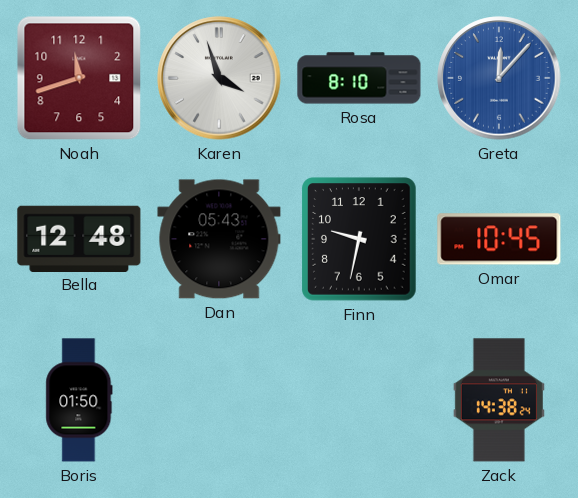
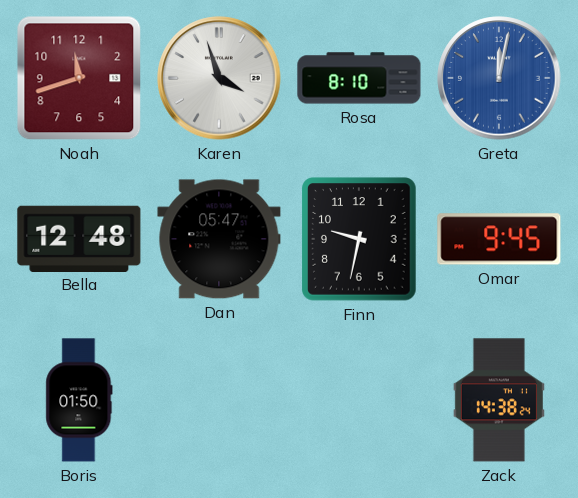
Greta: 12:07 -> 12:02 (499, 78)
Dan: 05:43 -> 05:47 (219, 239)
Omar: 10:45 -> 9:45 (499, 239)
